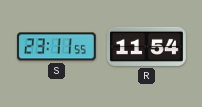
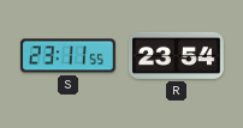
R: 11:54 -> 23:54 (177, 55)
